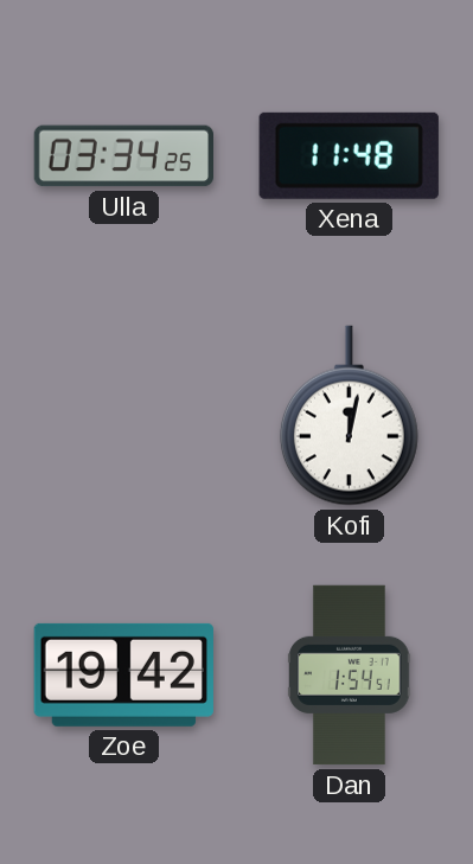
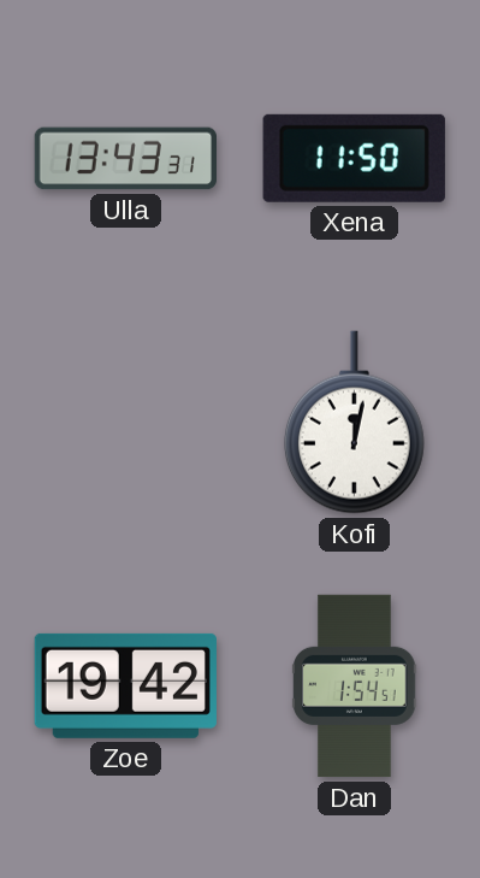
Ulla: 03:34 -> 13:43 (125, 159)
Xena: 11:48 -> 11:50 (354, 158)
